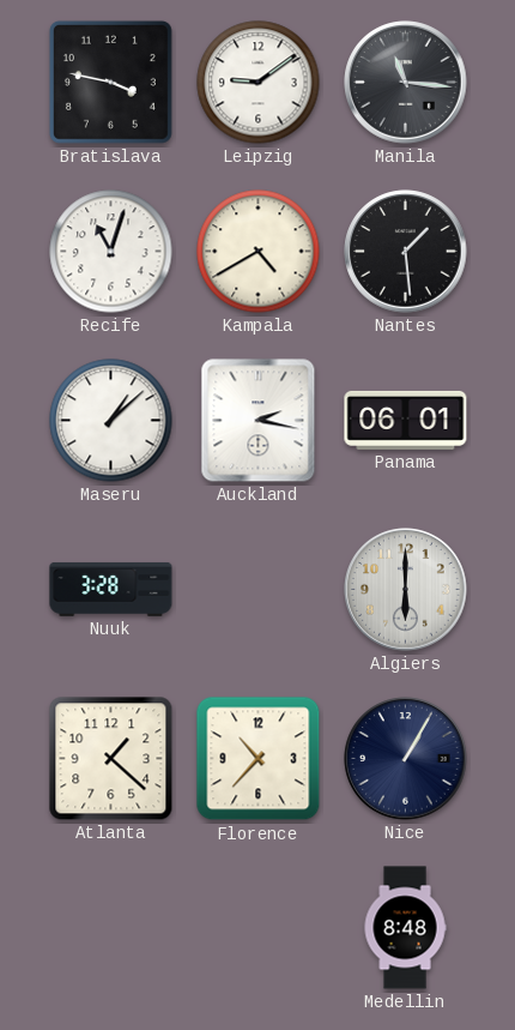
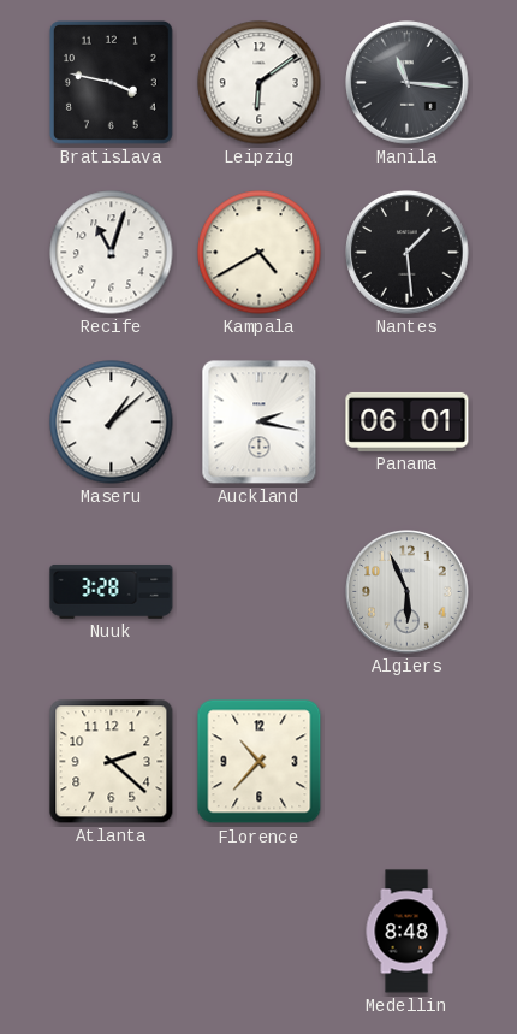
Leipzig: 9:09 -> 6:09 (260, 83)
Algiers: 6:00 -> 5:56 (408, 592)
Atlanta: 1:22 -> 2:22 (112, 762)
Nice: 1:05 -> none (406, 759)
